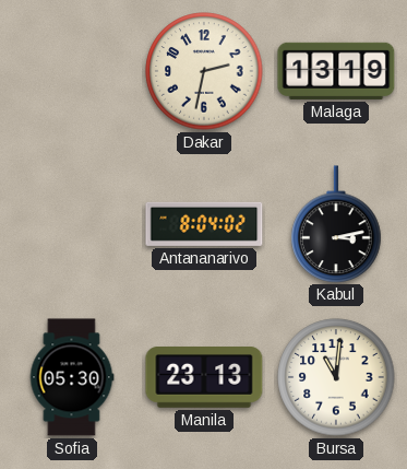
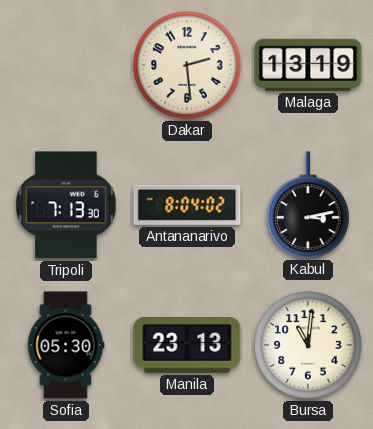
Dakar: 2:32 -> 2:29 (187, 65)
Tripoli: none -> 7:13 (66, 205)
